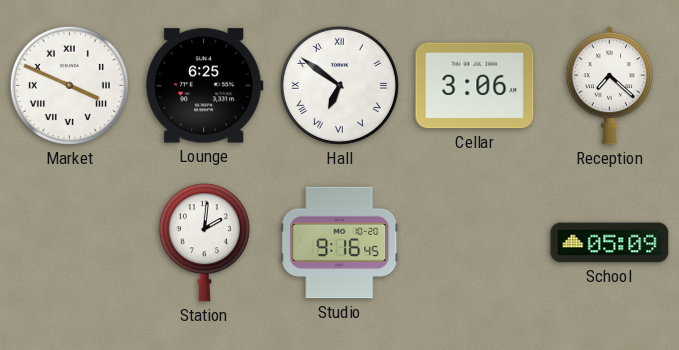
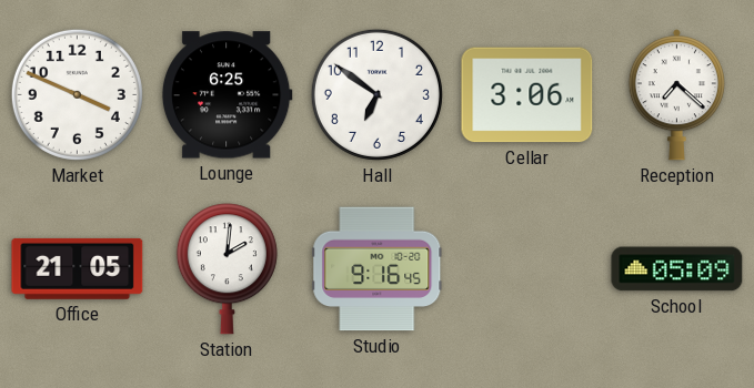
Market numerals: Roman -> Arabic (77, 94)
Hall numerals: Roman -> Arabic (376, 94)
Office: none -> 21:05 (78, 268)
